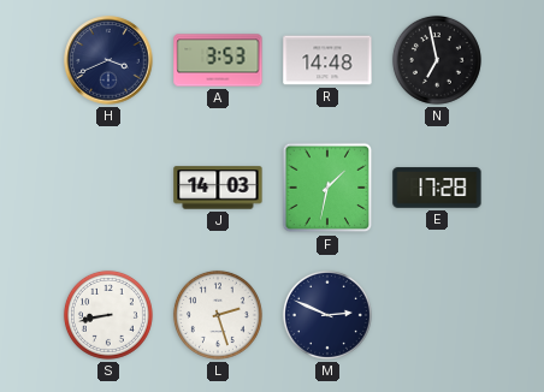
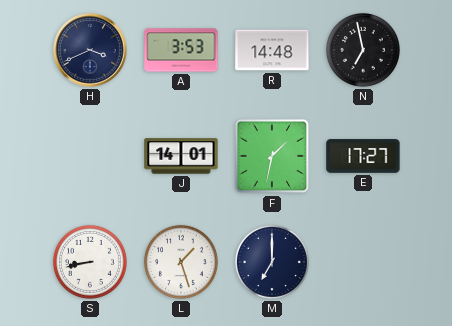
J: 14:03 -> 14:01 (181, 156)
E: 17:28 -> 17:27 (363, 156)
L: 2:27 -> 1:27 (181, 262)
M: 2:49 -> 7:00 (272, 262)
